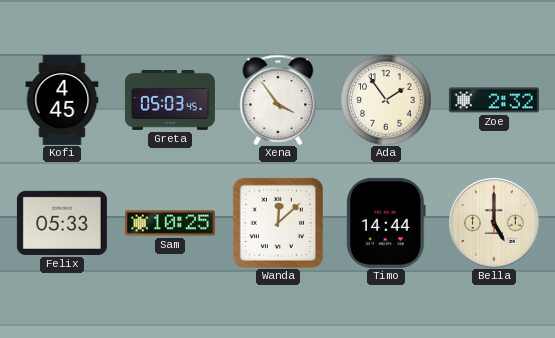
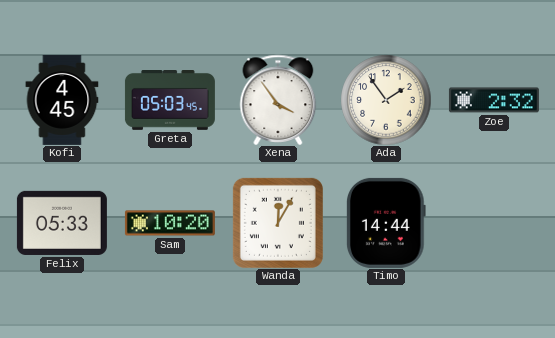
Sam: 10:25 -> 10:20 (170, 223)
Wanda: 12:08 -> 12:05 (278, 223)
Bella: 5:00 -> none (494, 223)
